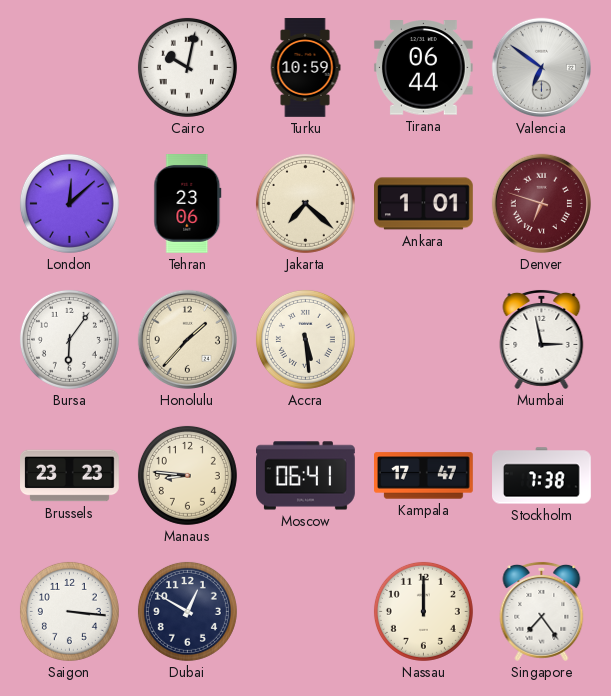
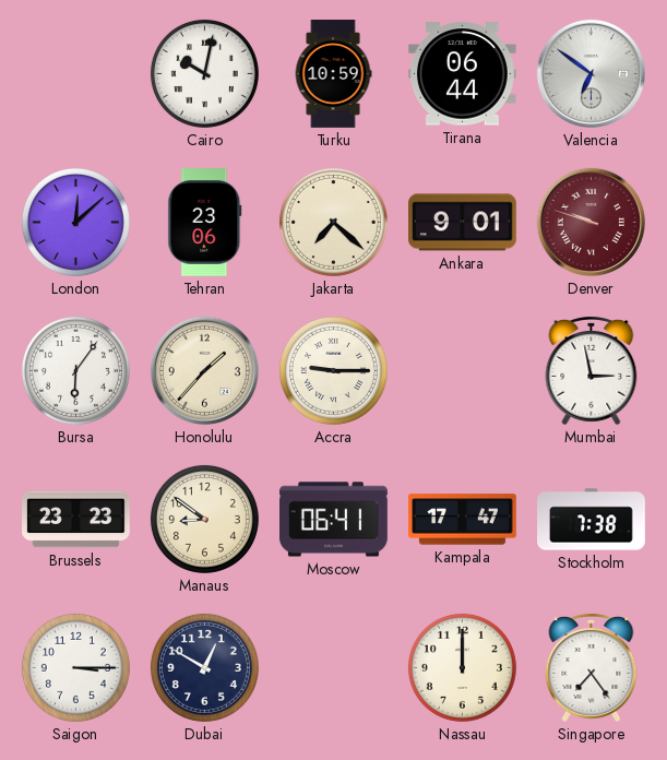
Ankara: 1:01 -> 9:01 (463, 223)
Denver: 6:48 -> 9:48 (591, 222)
Accra: 5:29 -> 9:15 (333, 370)
Manaus: 8:46 -> 8:51 (204, 519)
Saigon: 3:16 -> 3:15 (75, 667)
